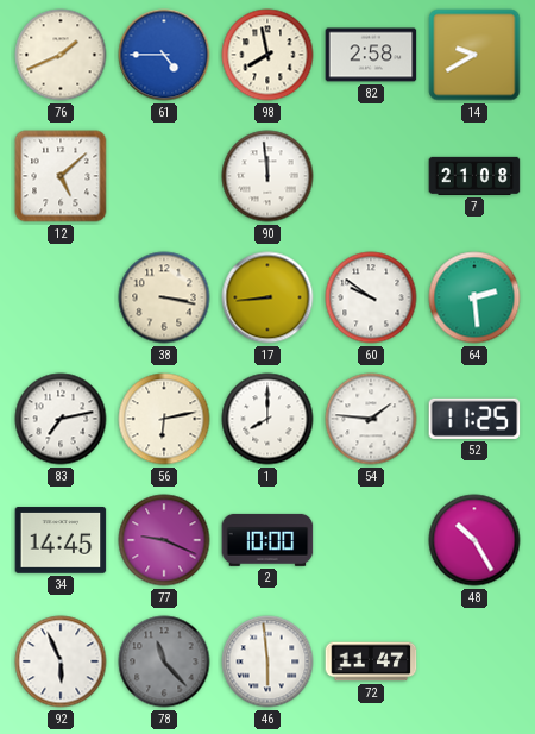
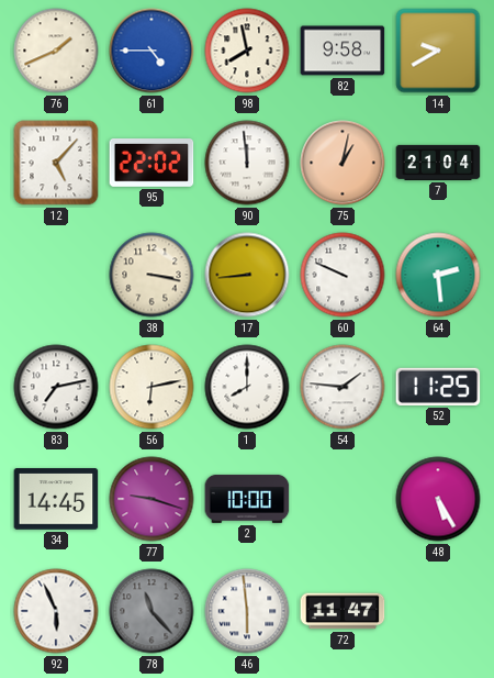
82: 2:58 -> 9:58 (343, 51)
12: 5:08 -> 5:07 (56, 163)
95: none -> 22:02 (151, 164)
75: none -> 1:02 (343, 163)
7: 21:08 -> 21:04 (438, 163)
60: 9:51 -> 9:49 (343, 275)
77: 9:19 -> 9:18 (151, 499)
48: 10:25 -> 5:25 (438, 499)
